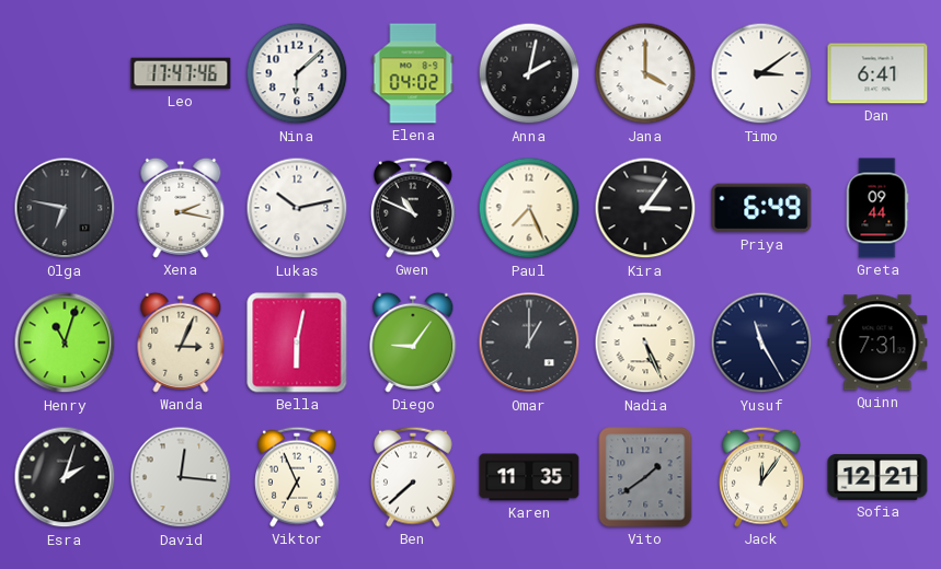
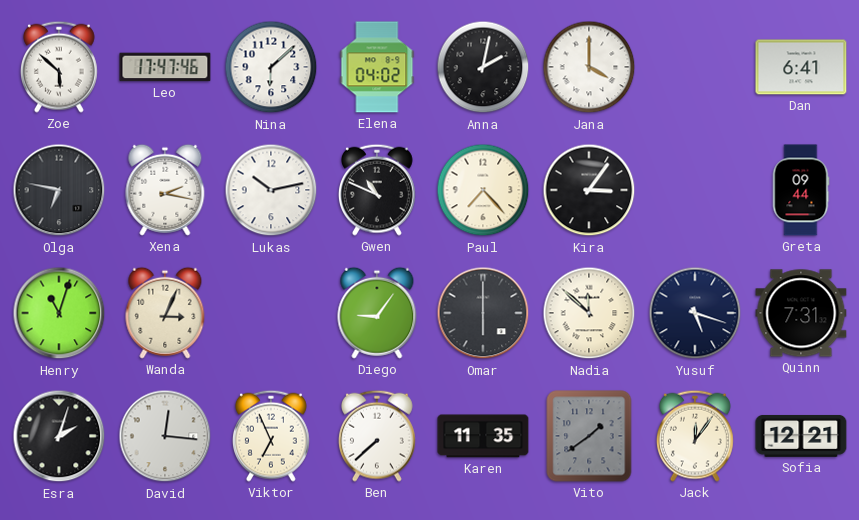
Zoe: none -> 5:52 (59, 67)
Timo: 3:09 -> none (761, 73)
Paul: 7:26 -> 7:23 (483, 190)
Priya: 6:49 -> none (761, 208)
Bella: 6:02 -> none (297, 342)
Omar: 1:00 -> 6:00 (483, 313)
Nadia: 5:26 -> 11:52 (589, 313)
Yusuf: 11:25 -> 5:18 (695, 313)
